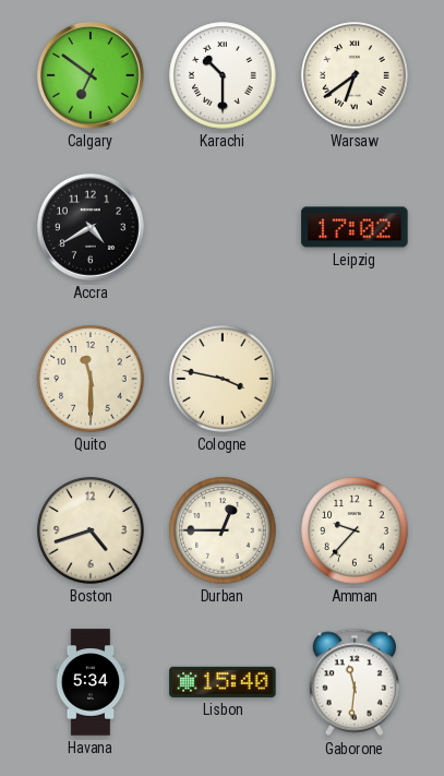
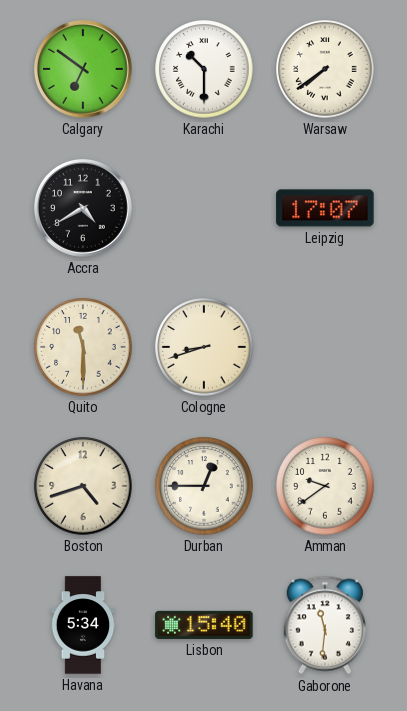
Warsaw: 6:39 -> 7:39 (325, 69)
Leipzig: 17:02 -> 17:07 (325, 208)
Cologne: 3:47 -> 8:42 (204, 347)
Amman: 9:37 -> 9:39 (325, 486)
